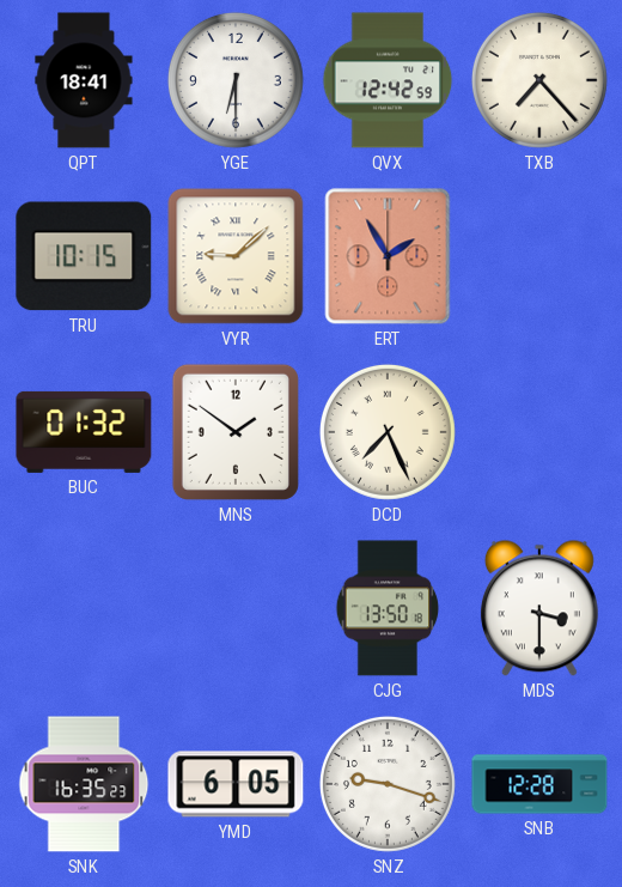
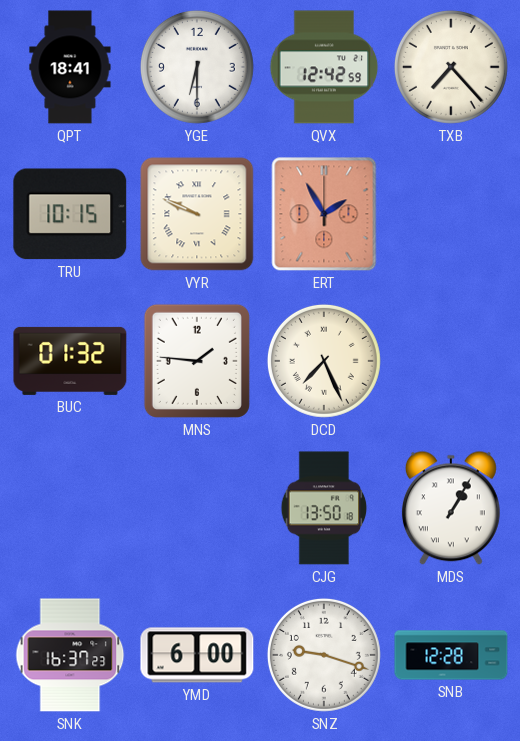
VYR: 9:08 -> 9:49 (197, 214)
MNS: 1:51 -> 1:46 (197, 361)
MDS: 3:30 -> 1:05 (451, 508)
SNK: 16:35 -> 16:37 (70, 655)
YMD: 6:05 -> 6:00 (197, 655)
